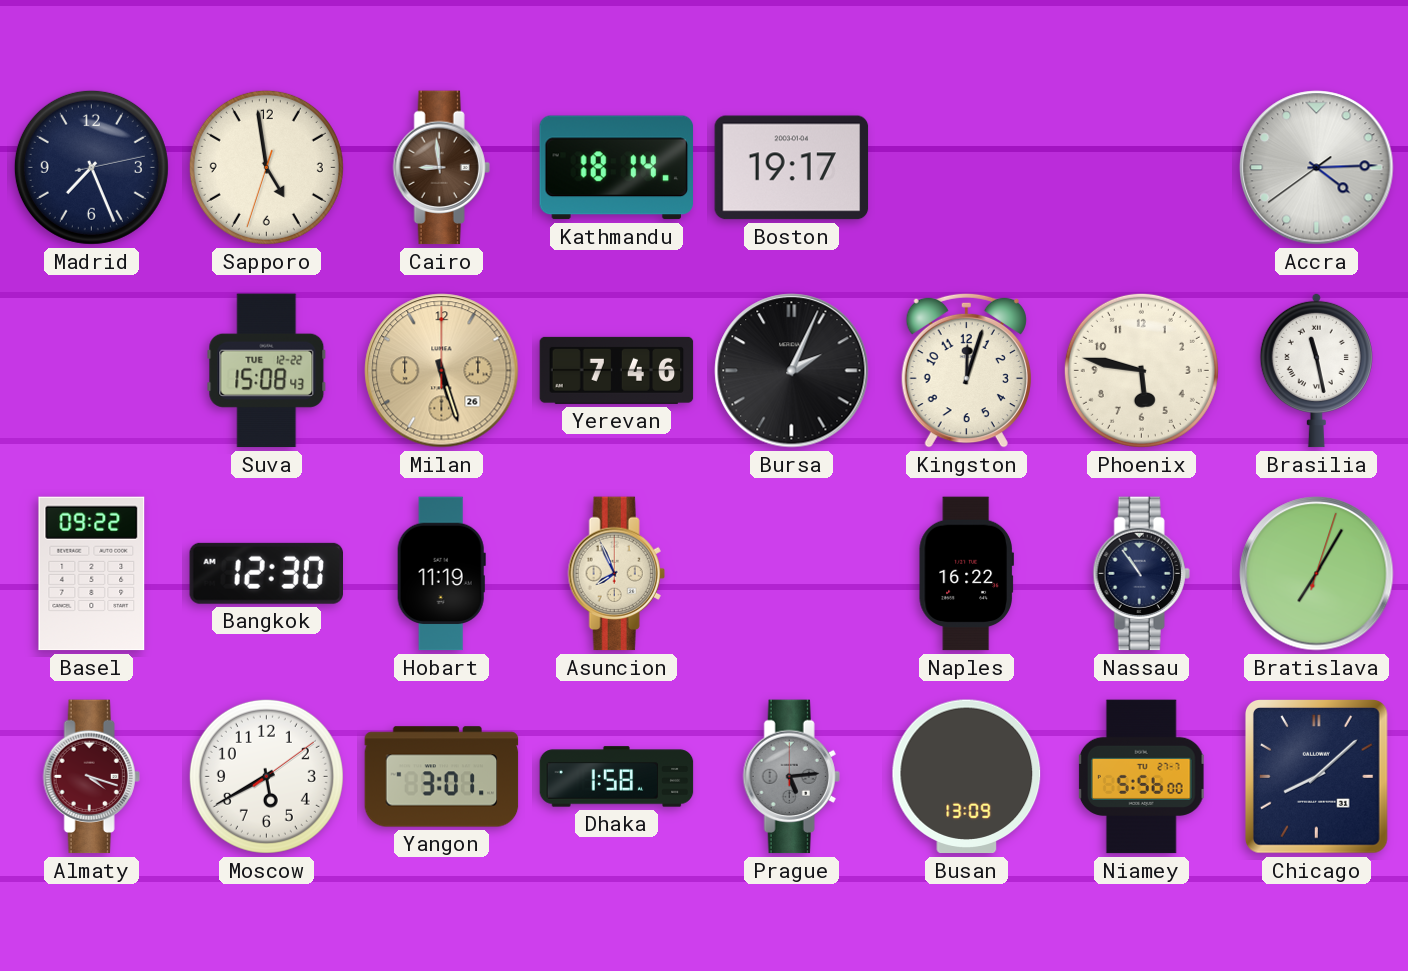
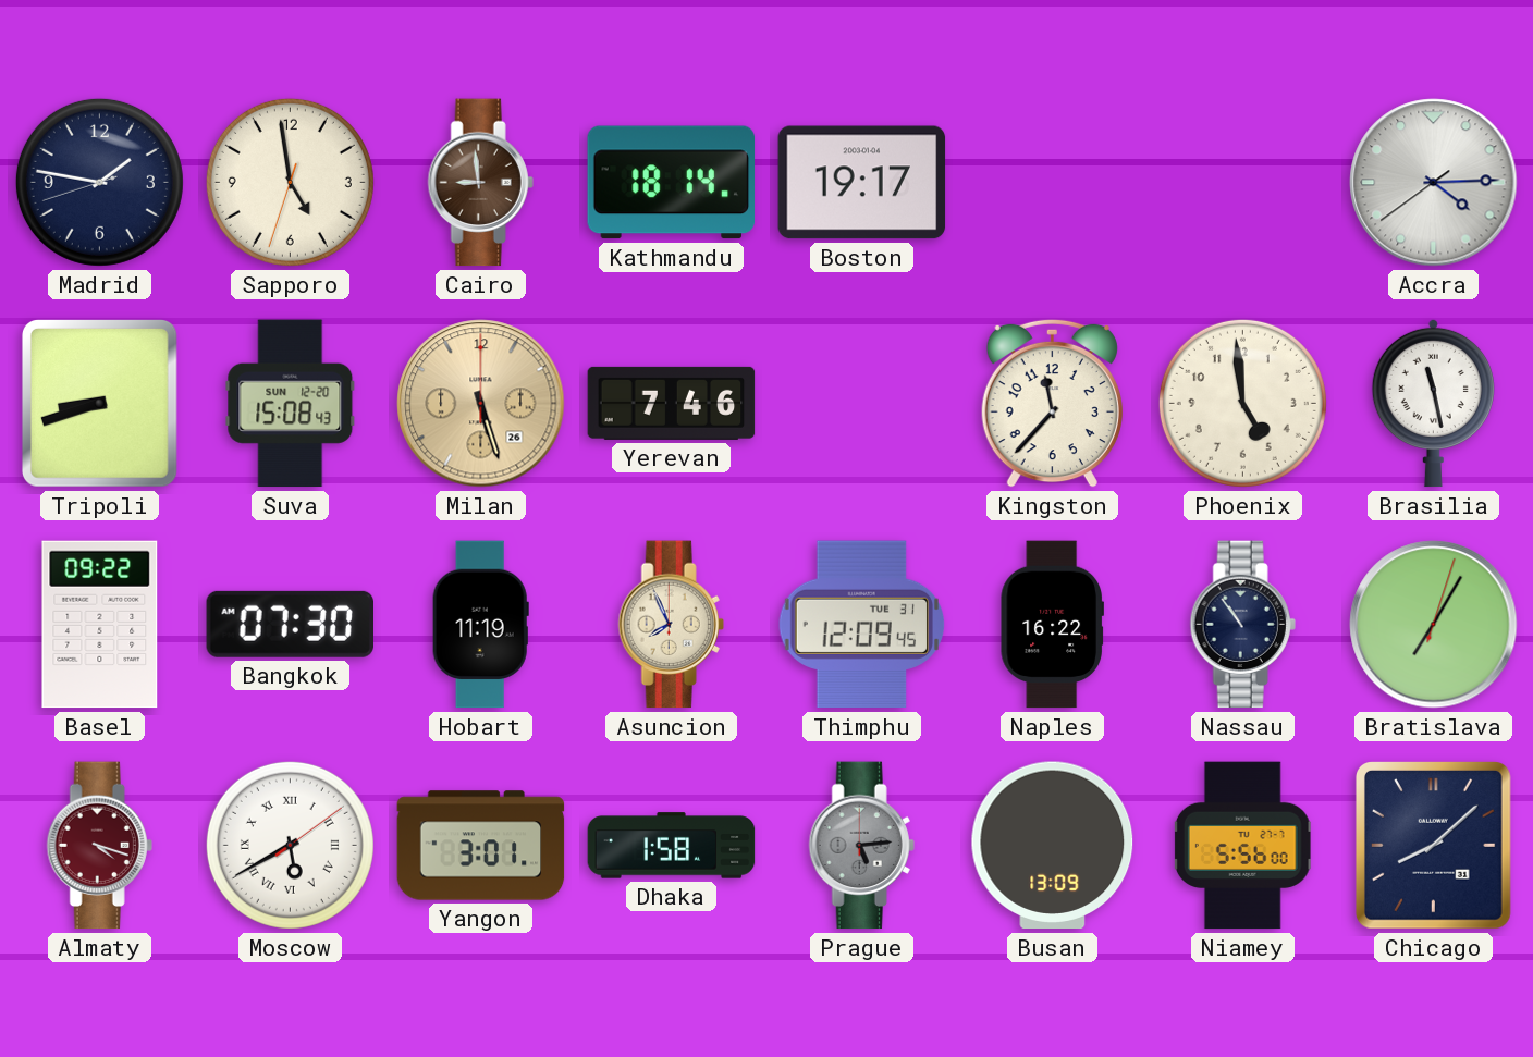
Madrid: 7:26 -> 1:46 (99, 182)
Tripoli: none -> 8:42 (99, 404)
Suva date: TUE 12-22 -> SUN 12-20 (291, 404)
Bursa: 2:04 -> none (792, 371)
Kingston: 12:03 -> 11:37 (1052, 403)
Phoenix: 5:47 -> 4:59 (1242, 403)
Bangkok: 12:30 -> 07:30 (290, 624)
Thimphu: none -> 12:09 (861, 625)
Moscow numerals: Arabic -> Roman (290, 845)
